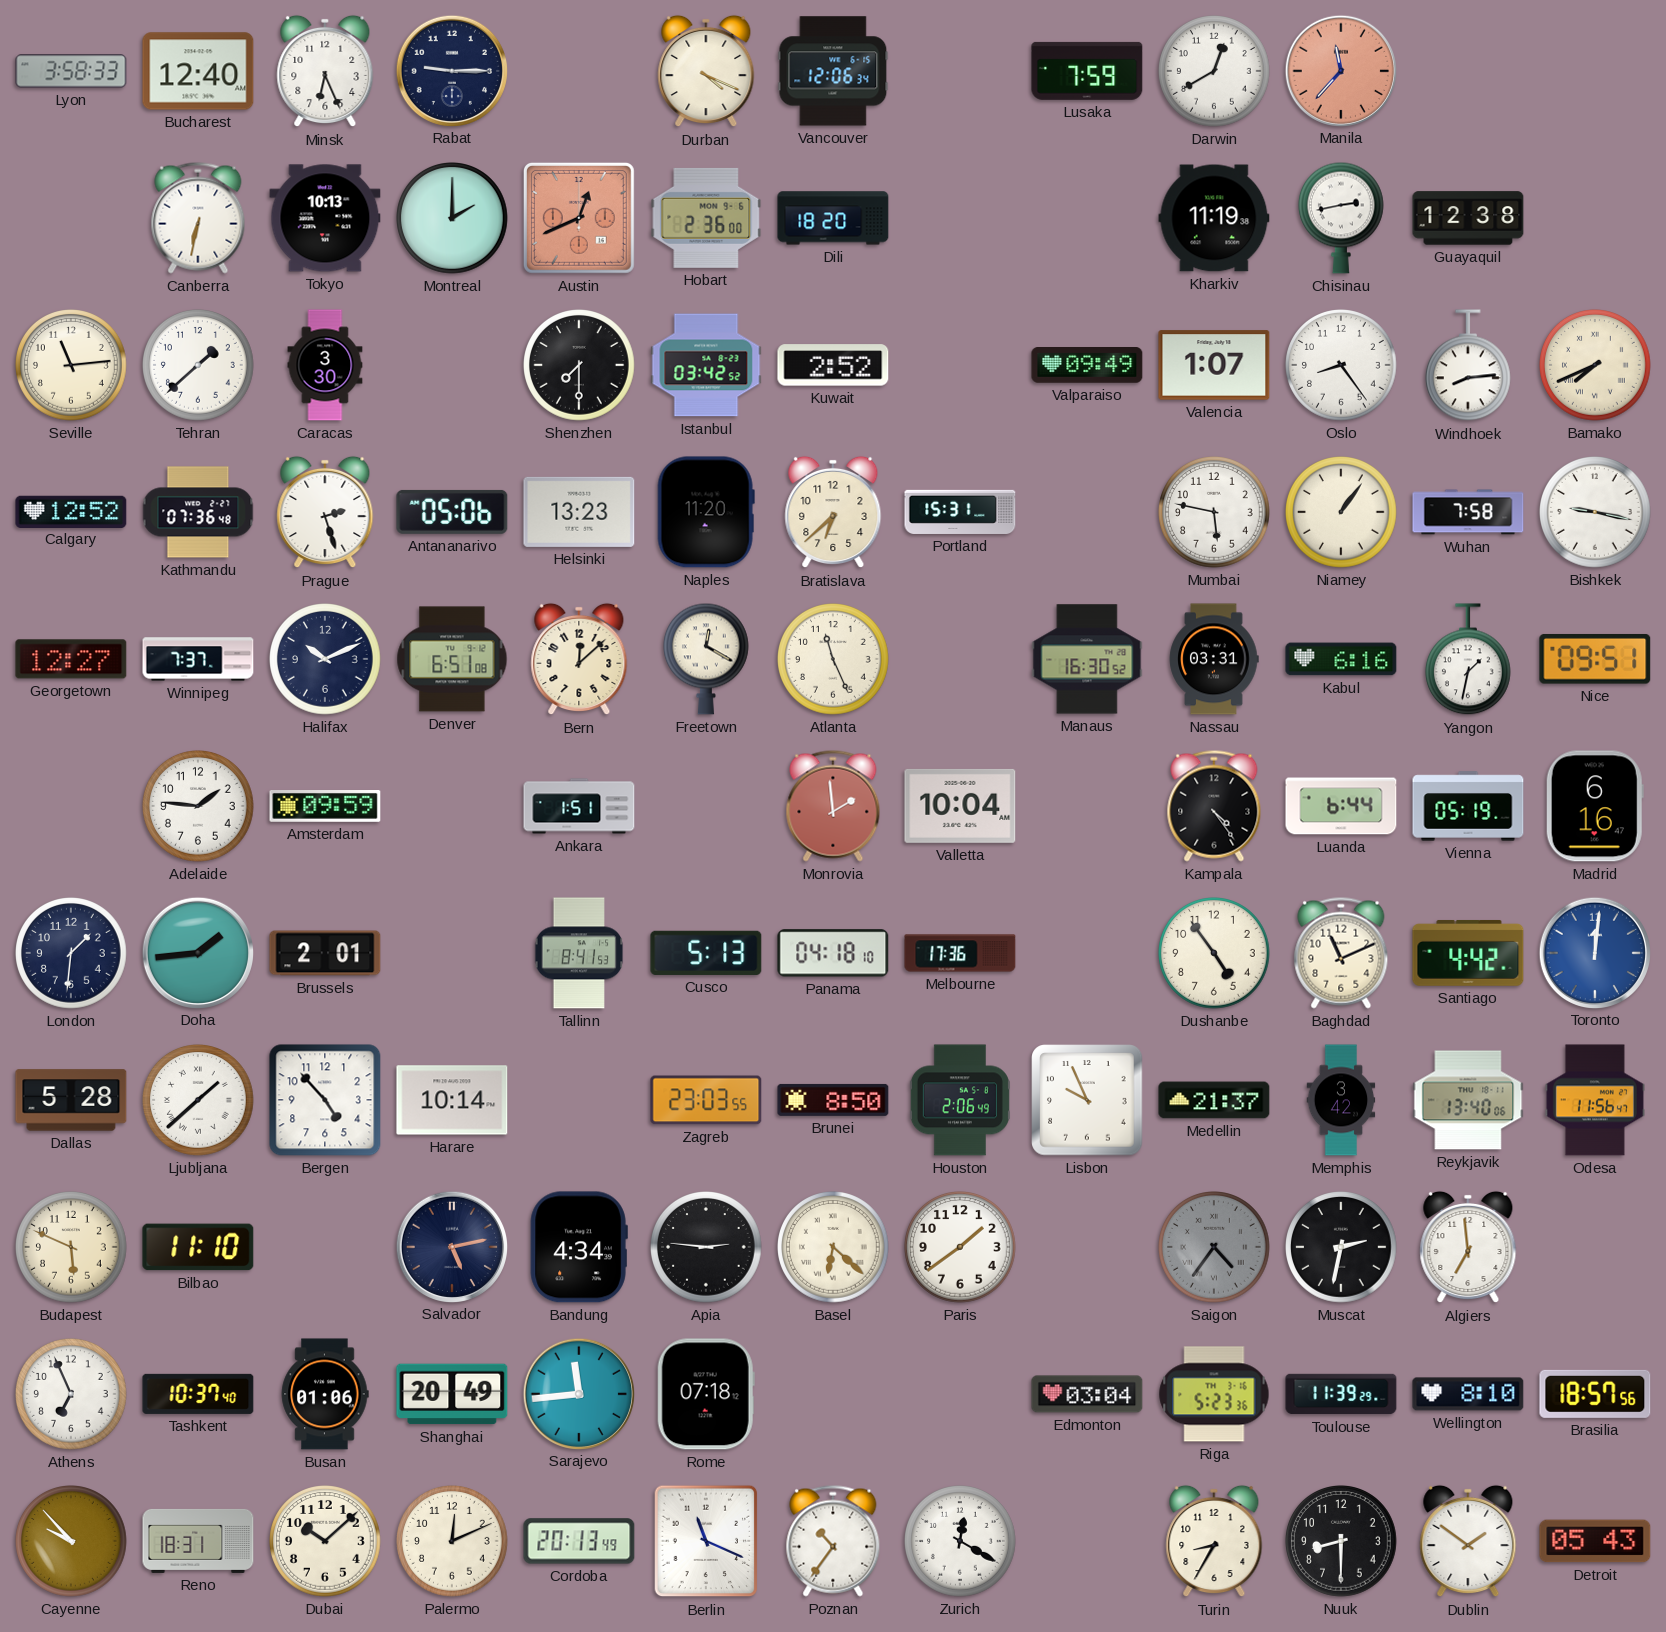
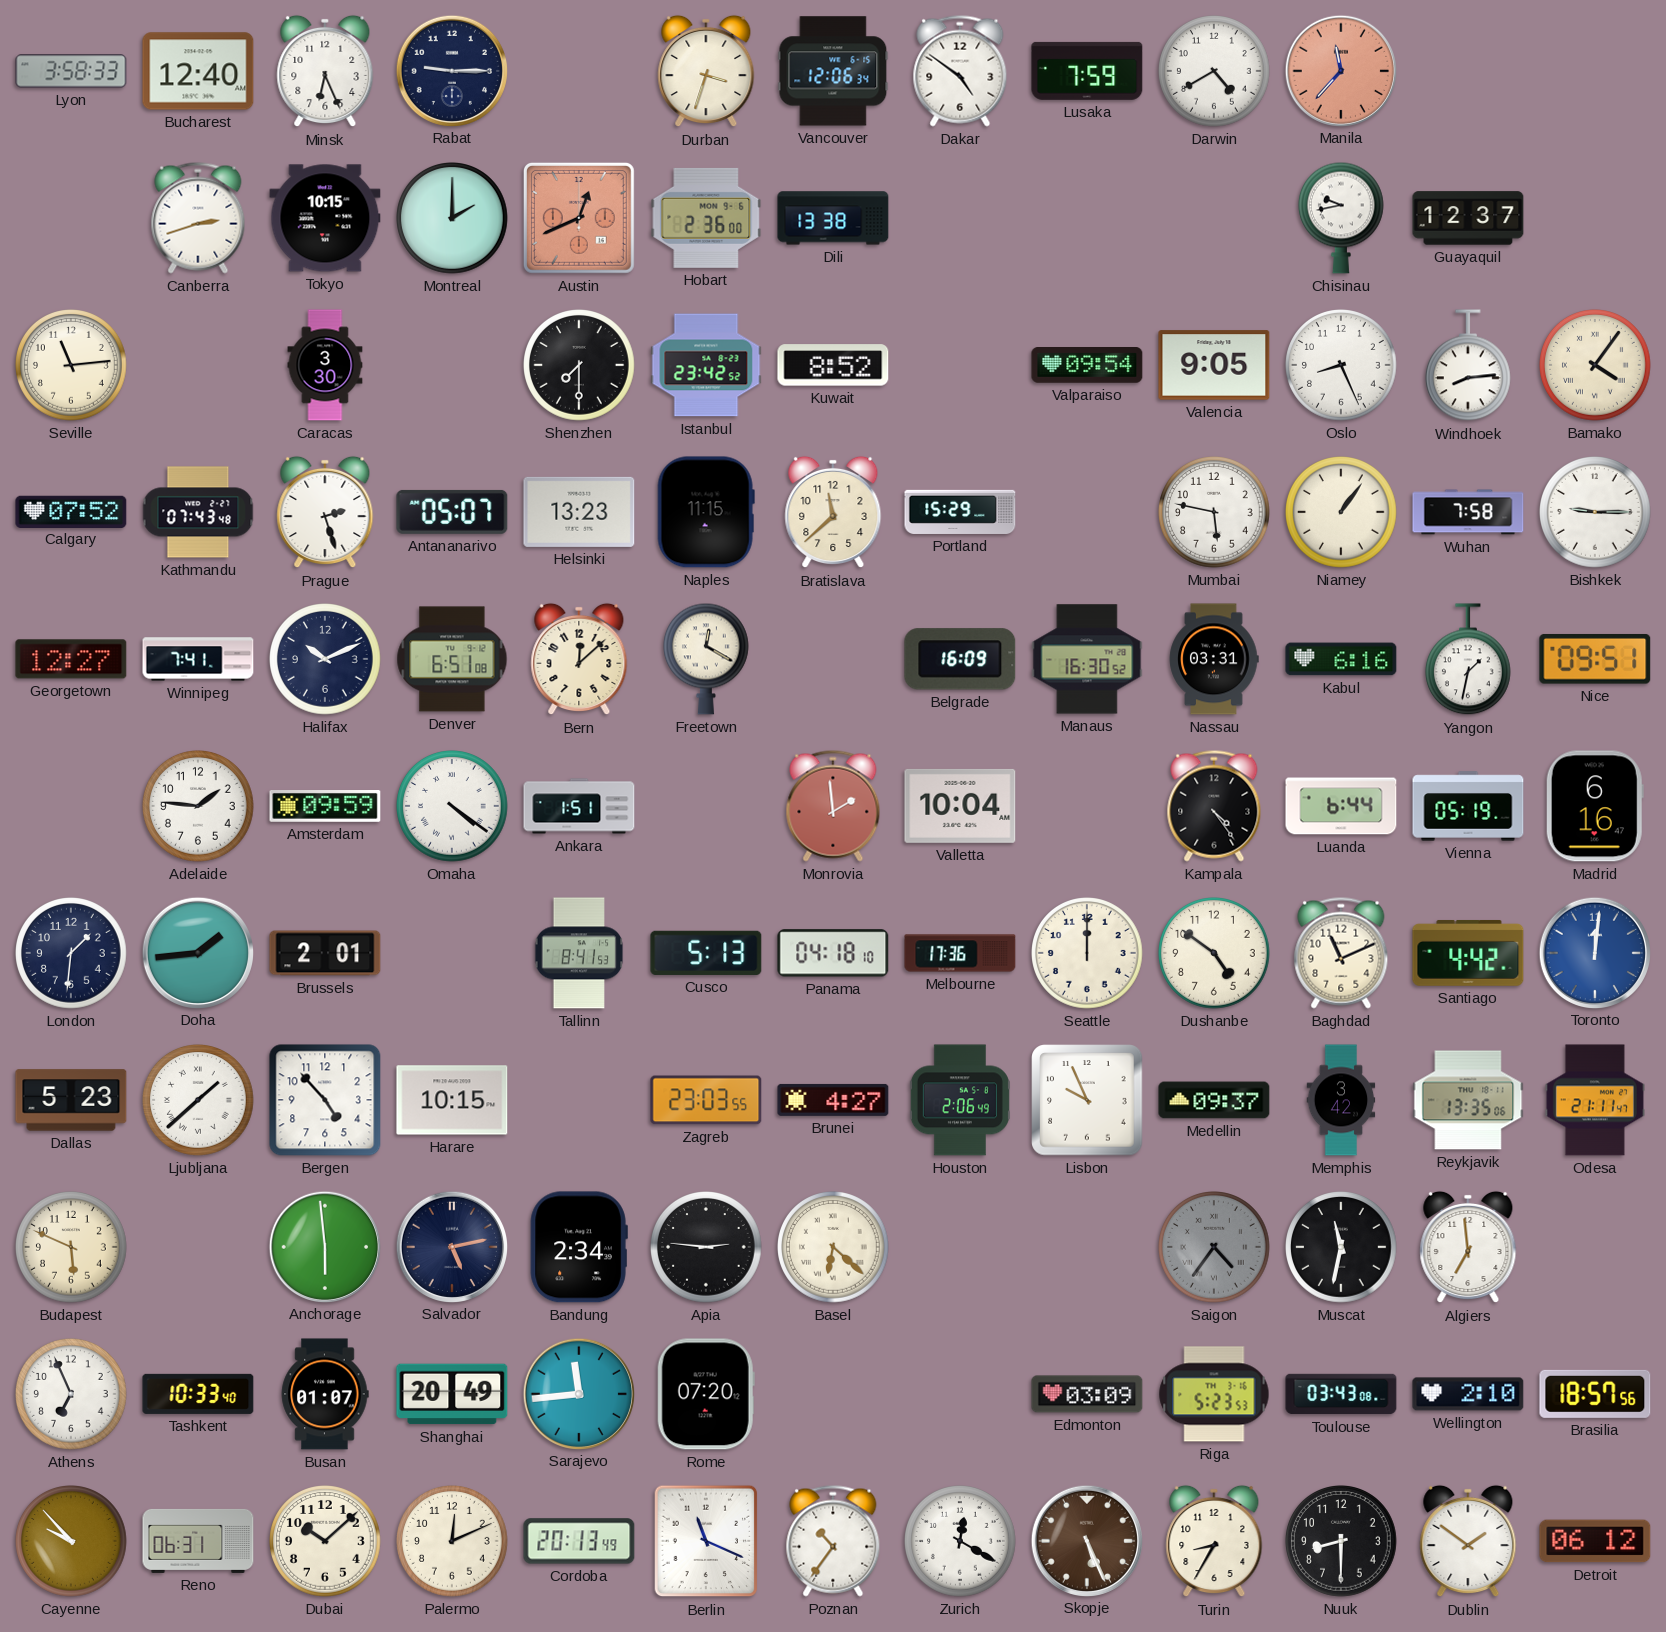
Durban: 4:19 -> 3:33 (706, 71)
Dakar: none -> 4:51 (960, 71)
Darwin: 12:40 -> 4:40 (1215, 72)
Canberra: 6:32 -> 2:42 (198, 218)
Tokyo: 10:13 -> 10:15 (325, 218)
Dili: 18:20 -> 13:38 (833, 218)
Kharkiv: 11:19 -> none (1214, 218)
Chisinau: 2:43 -> 9:43 (1341, 218)
Guayaquil: 12:38 -> 12:37 (1468, 218)
Tehran: 1:38 -> none (199, 366)
Istanbul: 03:42 -> 23:42 (706, 365)
Kuwait: 2:52 -> 8:52 (833, 365)
Valparaiso: 09:49 -> 09:54 (1087, 366)
Valencia: 1:07 -> 9:05 (1214, 365)
Oslo: 8:24 -> 8:26 (1342, 366)
Bamako: 7:41 -> 4:06 (1596, 366)
Calgary: 12:52 -> 07:52 (71, 511)
Kathmandu: 07:36 -> 07:43 (198, 512)
Antananarivo: 05:06 -> 05:07 (452, 512)
Naples: 11:20 -> 11:15 (706, 512)
Bratislava: 6:38 -> 11:38 (833, 512)
Portland: 15:31 -> 15:29 (960, 512)
Bishkek: 9:17 -> 9:15 (1596, 513)
Winnipeg: 7:37 -> 7:41 (198, 659)
Atlanta: 11:26 -> none (834, 660)
Belgrade: none -> 16:09 (960, 659)
Omaha: none -> 4:21 (453, 807)
Seattle: none -> 12:00 (1088, 954)
Dushanbe: 4:54 -> 4:51 (1215, 954)
Dallas: 5:28 -> 5:23 (71, 1100)
Harare: 10:14 -> 10:15 (452, 1100)
Brunei: 8:50 -> 4:27 (833, 1100)
Medellin: 21:37 -> 09:37 (1214, 1100)
Reykjavik: 13:40 -> 13:35 (1468, 1100)
Odesa: 11:56 -> 21:11 (1595, 1100)
Bilbao: 11:10 -> none (198, 1247)
Anchorage: none -> 5:59 (324, 1246)
Bandung: 4:34 -> 2:34 (579, 1247)
Paris: 1:39 -> none (961, 1248)
Muscat: 2:32 -> 11:32 (1342, 1248)
Tashkent: 10:37 -> 10:33 (198, 1394)
Busan: 01:06 -> 01:07 (325, 1394)
Rome: 07:18 -> 07:20 (706, 1394)
Edmonton: 03:04 -> 03:09 (1087, 1394)
Riga: 5:23:36 -> 5:23:53 (1214, 1394)
Toulouse: 11:39 -> 03:43 (1341, 1394)
Wellington: 8:10 -> 2:10 (1468, 1394)
Reno: 18:31 -> 06:31 (198, 1541)
Skopje: none -> 5:26 (1086, 1540)
Detroit: 05:43 -> 06:12 (1595, 1541)
